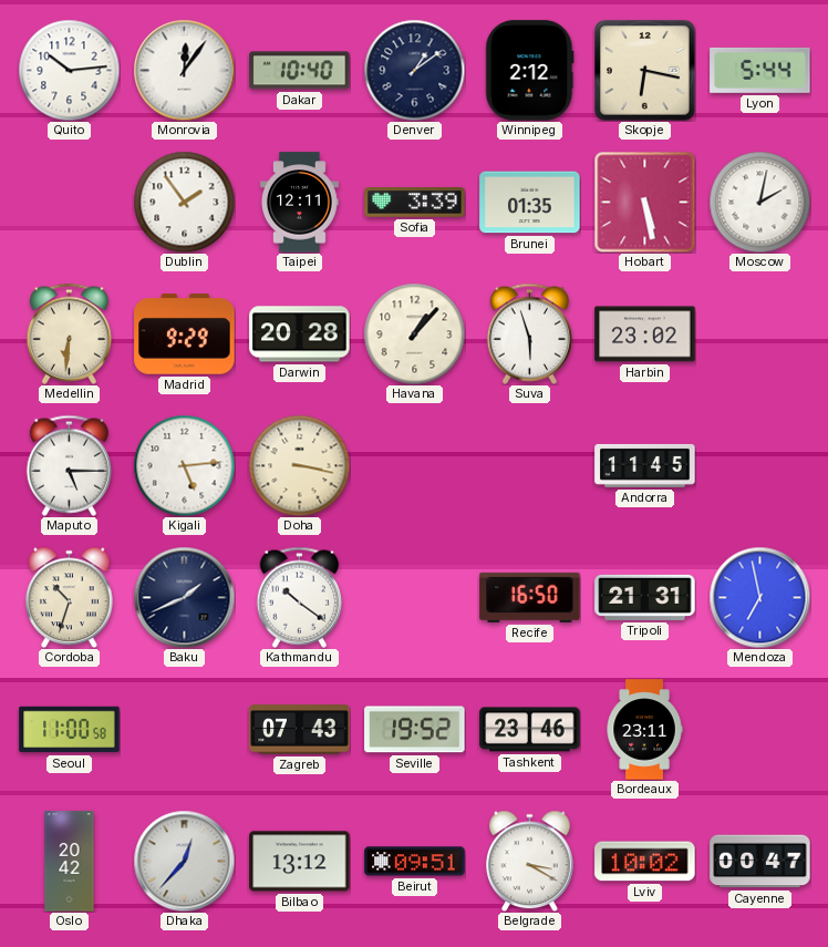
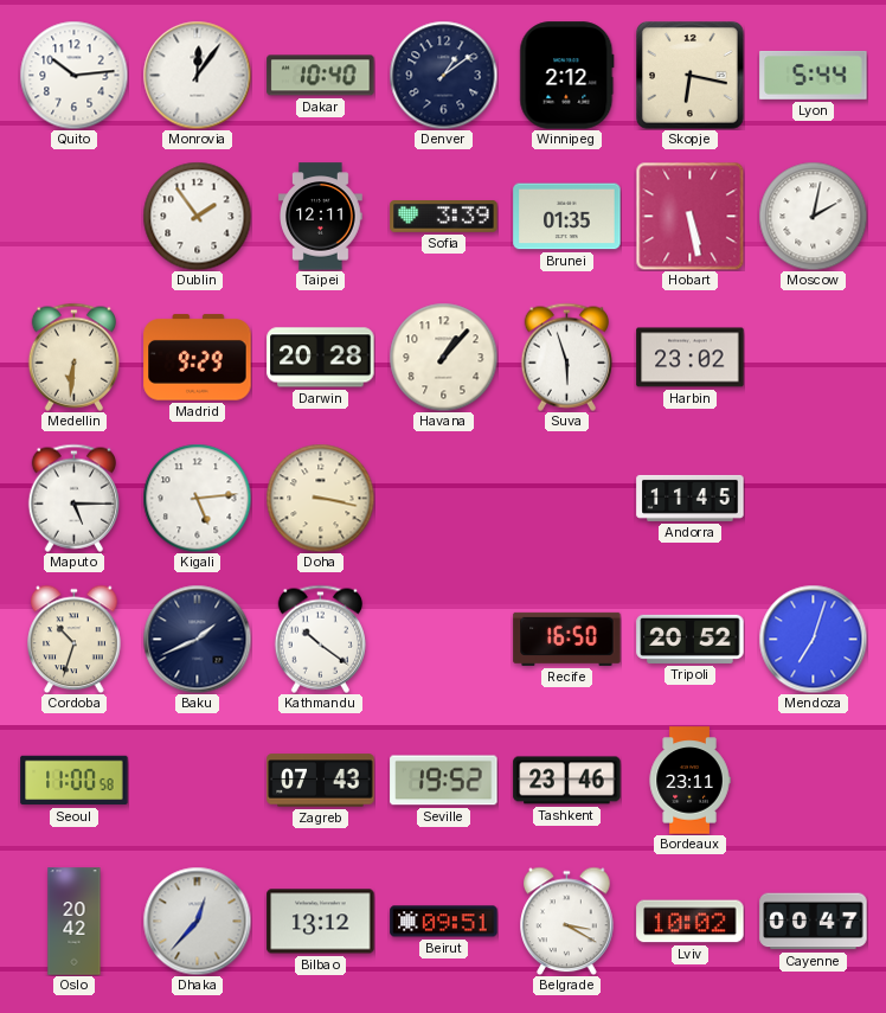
Tripoli: 21:31 -> 20:52 (691, 639)
Mendoza: 6:58 -> 7:03 (813, 639)
